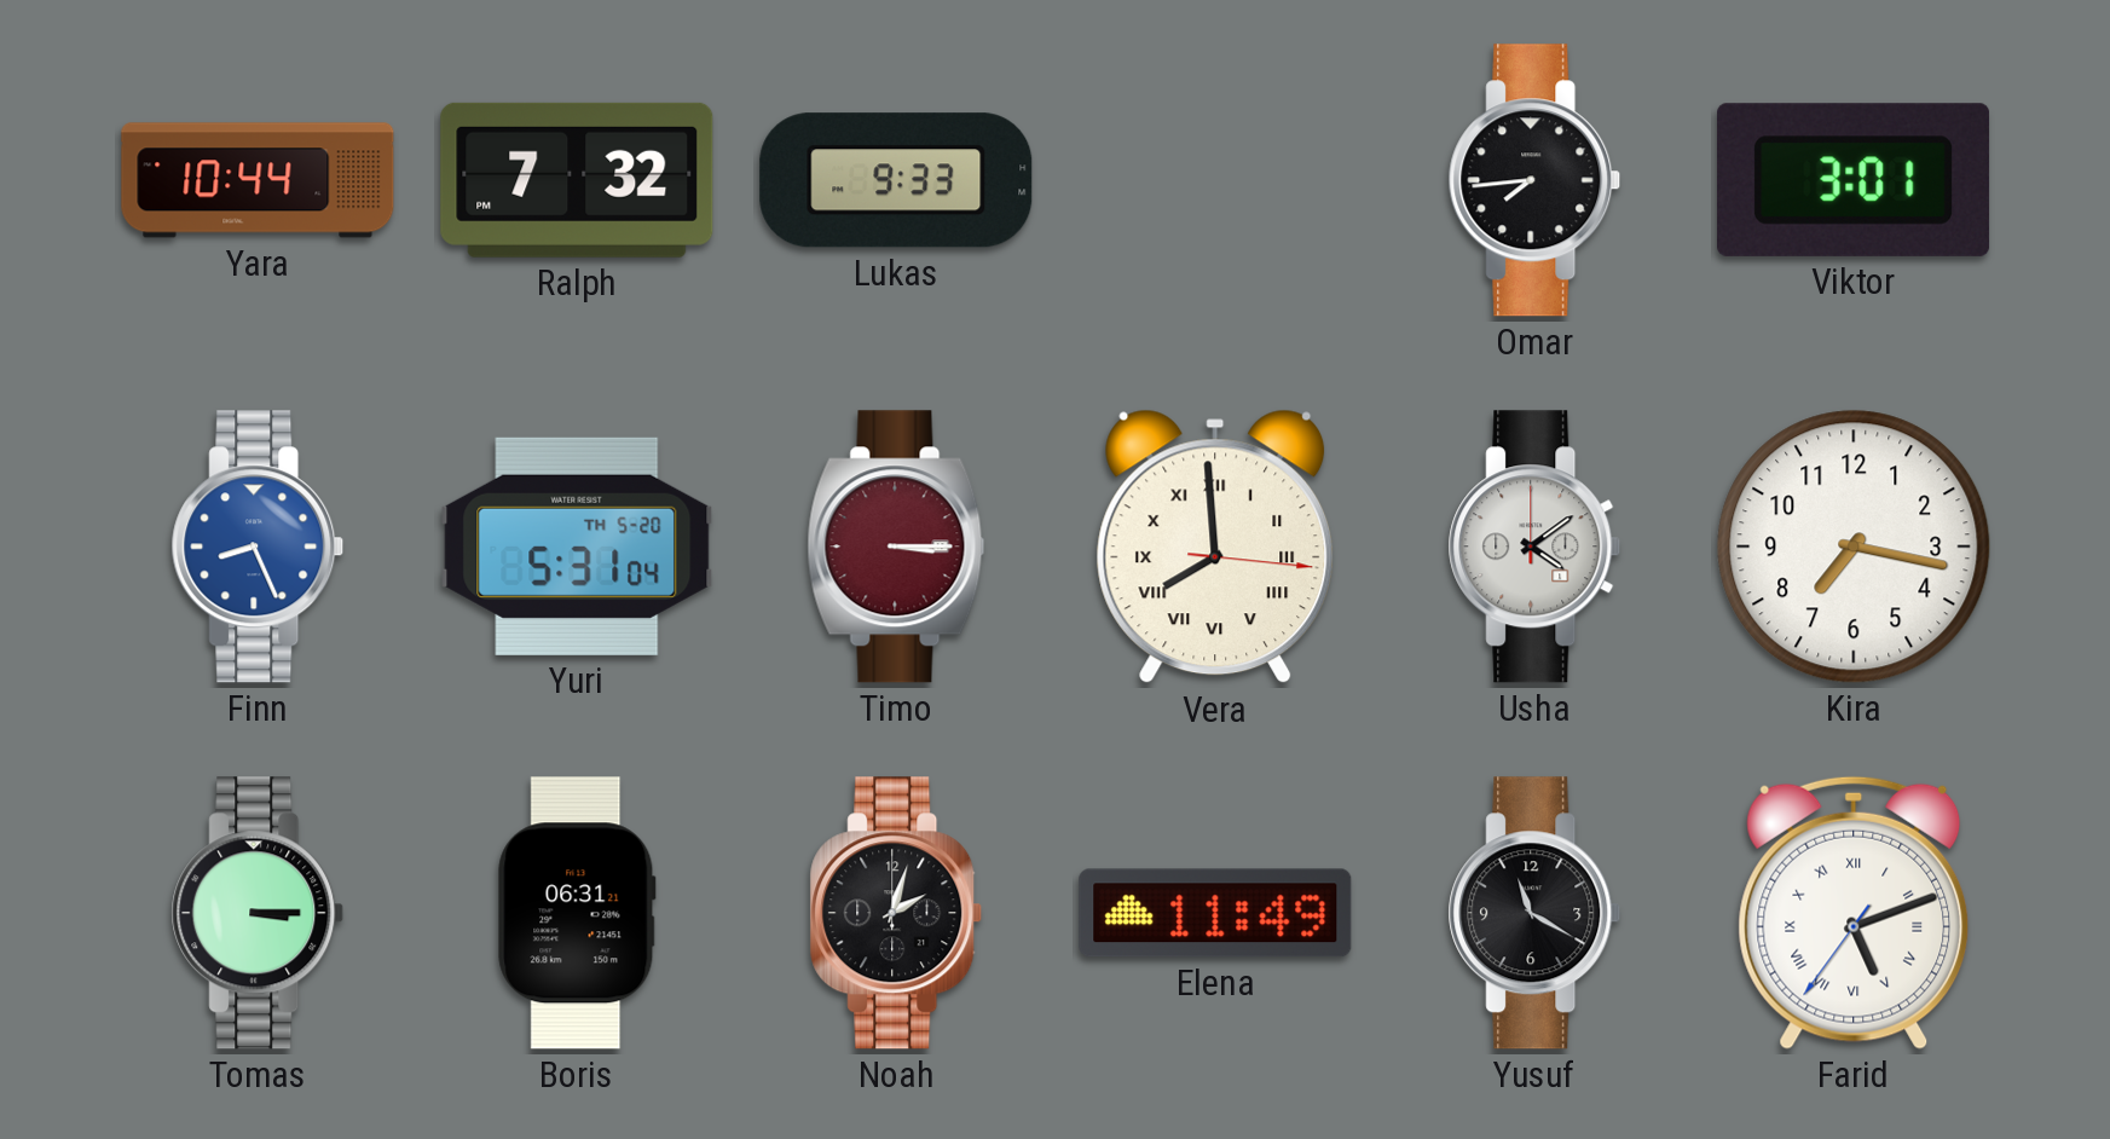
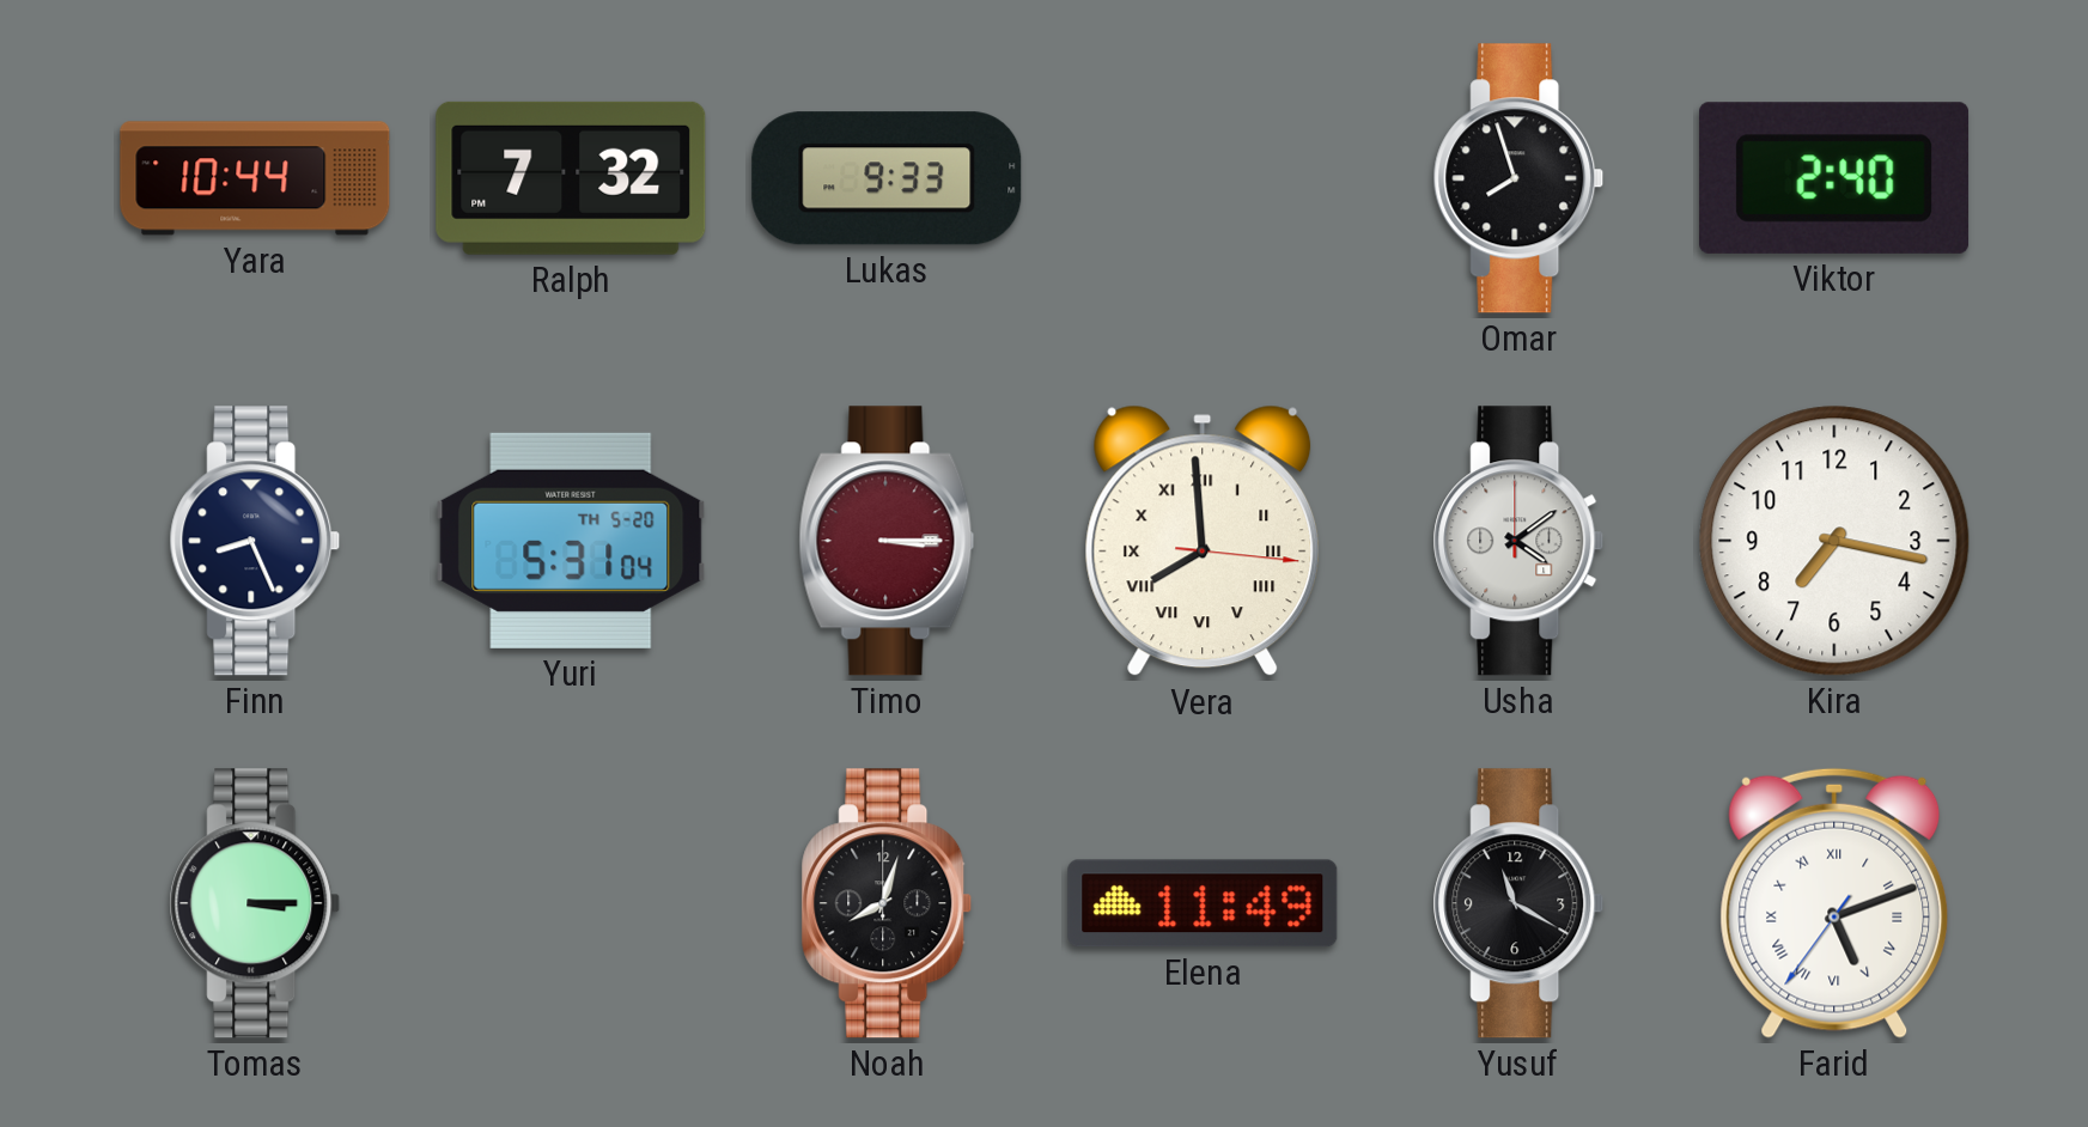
Omar: 7:44 -> 7:57 (1518, 178)
Viktor: 3:01 -> 2:40 (1834, 178)
Finn dial: blue -> navy (255, 541)
Boris: 06:31 -> none (577, 913)
Noah: 2:03 -> 8:03 (887, 903)
